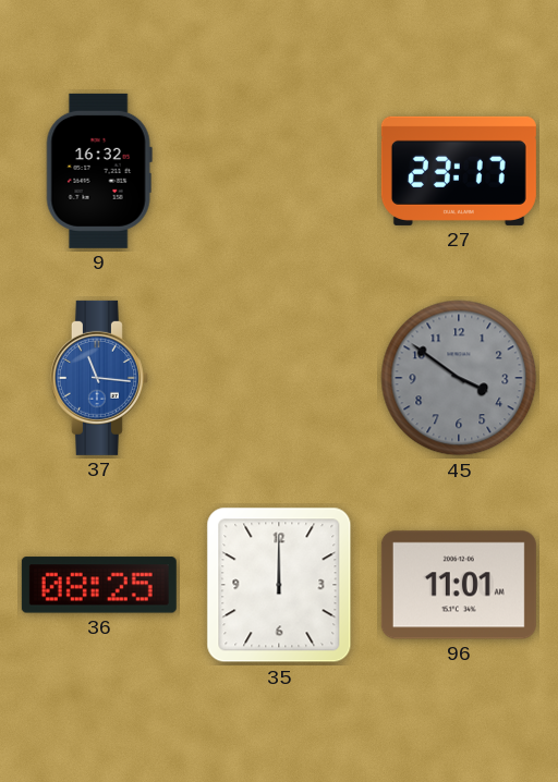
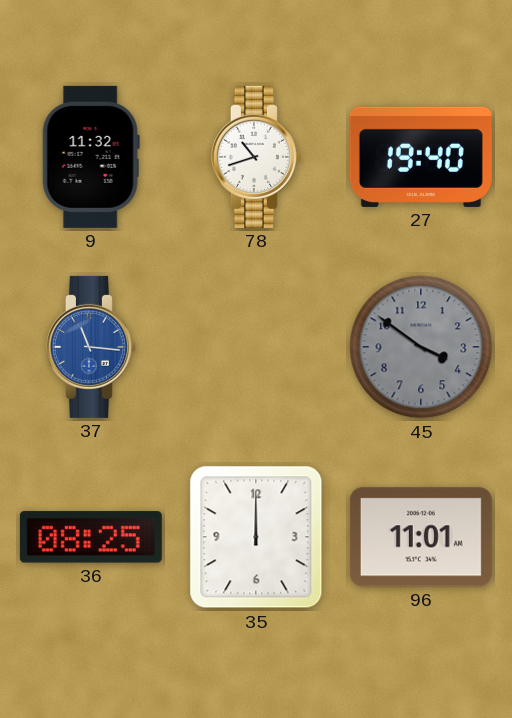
9: 16:32 -> 11:32 (91, 157)
78: none -> 10:42 (256, 157)
27: 23:17 -> 19:40 (421, 157)
